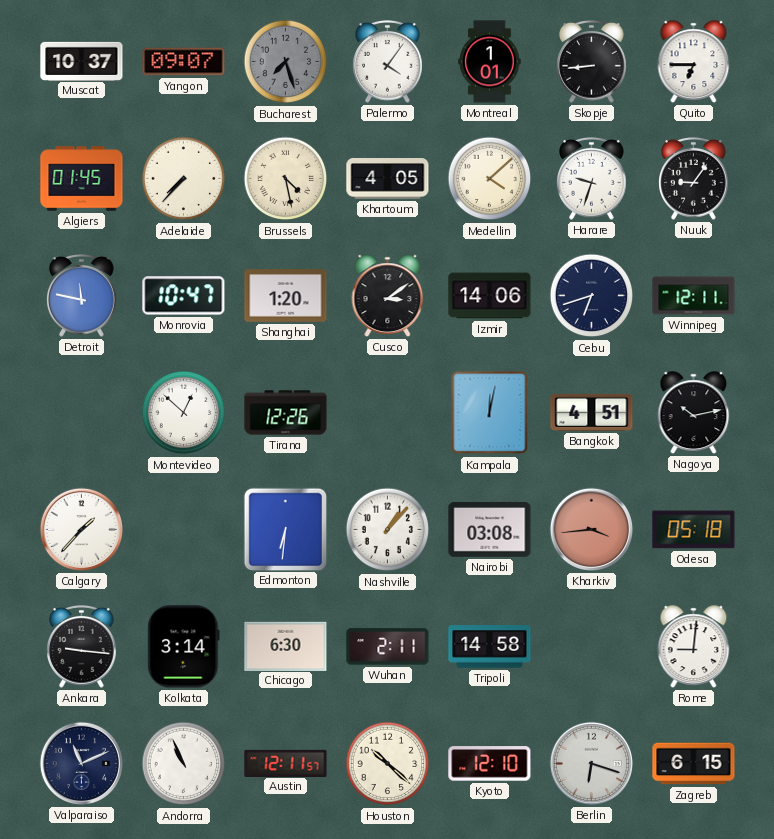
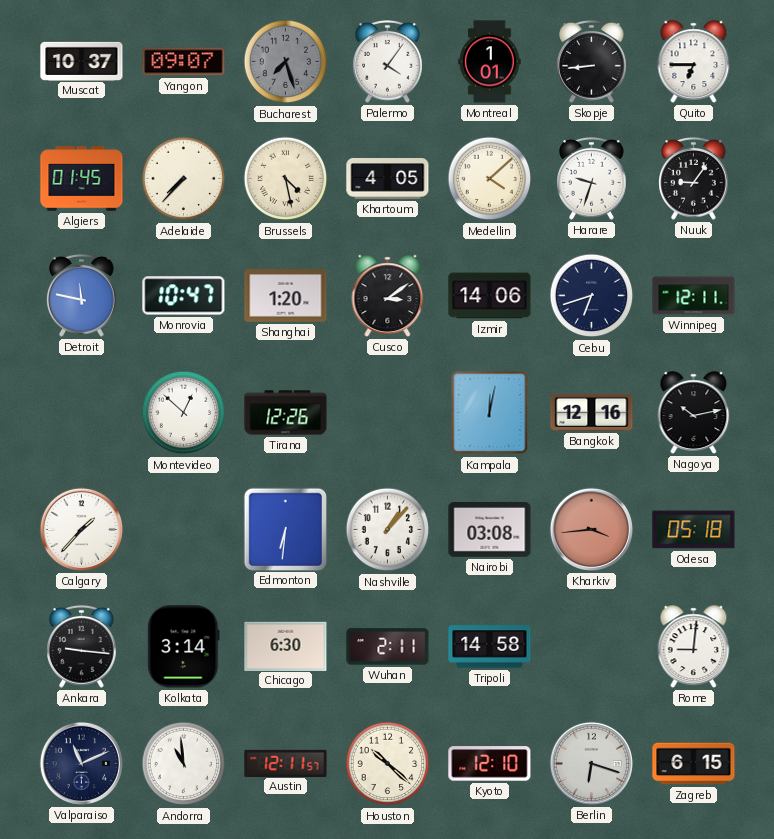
Bangkok: 4:51 -> 12:16 (592, 412)
Andorra: 10:56 -> 10:59 (184, 764)
